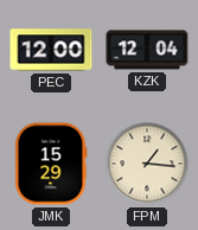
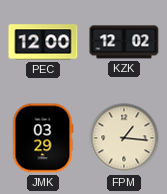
KZK: 12:04 -> 12:02 (124, 42)
JMK: 15:29 -> 03:29 (43, 138)
